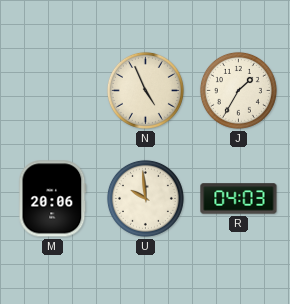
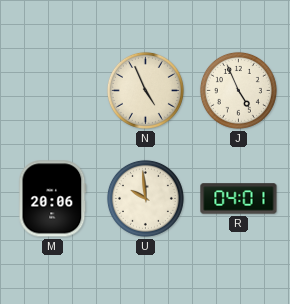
J: 1:35 -> 4:56 (238, 90)
R: 04:03 -> 04:01 (239, 199)
